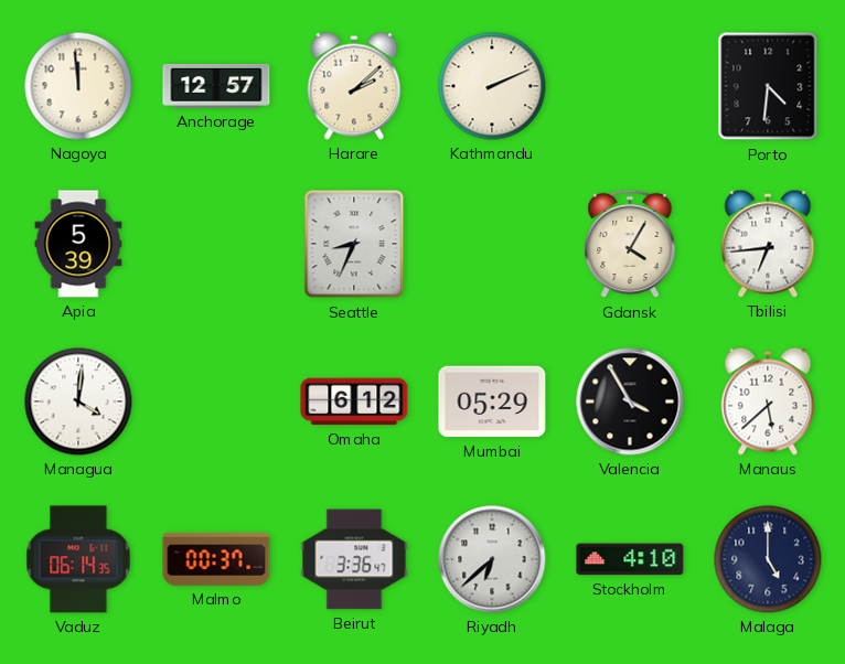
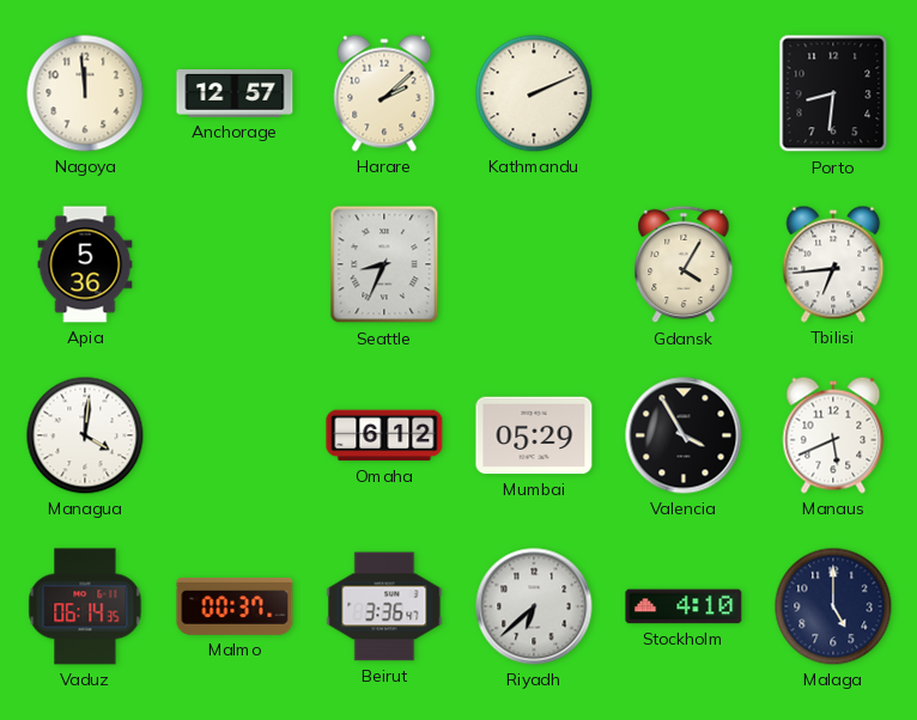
Porto: 4:31 -> 8:31 (833, 93)
Apia: 5:39 -> 5:36 (85, 264)
Manaus: 5:38 -> 5:41 (833, 435)
